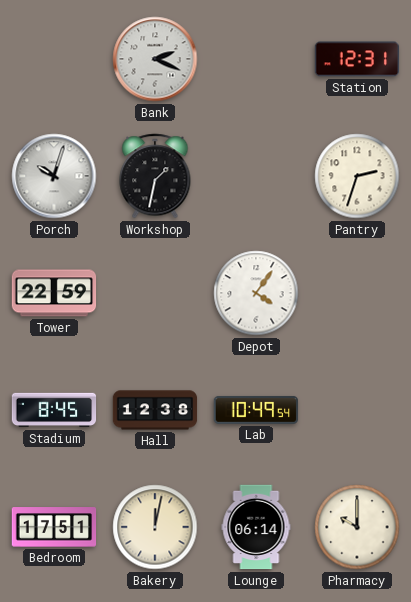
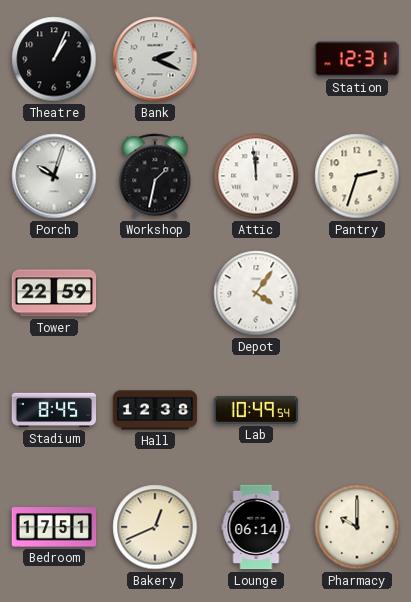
Theatre: none -> 1:04 (54, 59)
Attic: none -> 11:59 (256, 176)
Bakery: 12:02 -> 12:41 (155, 527)
